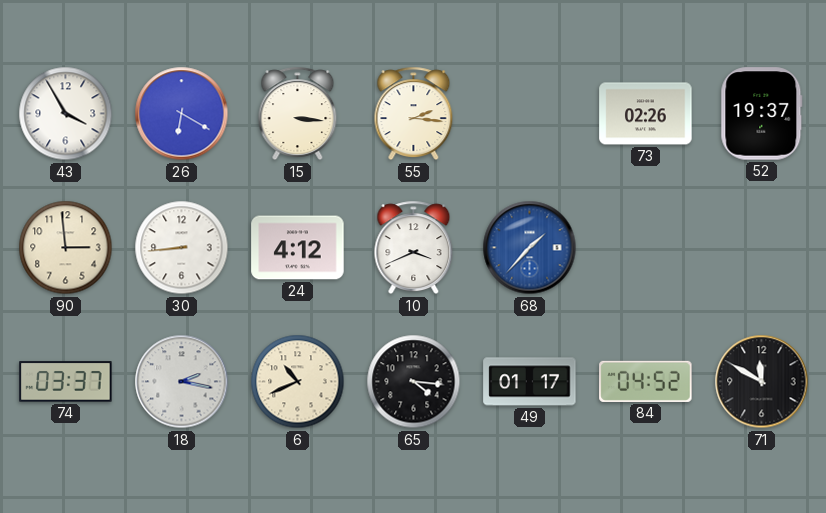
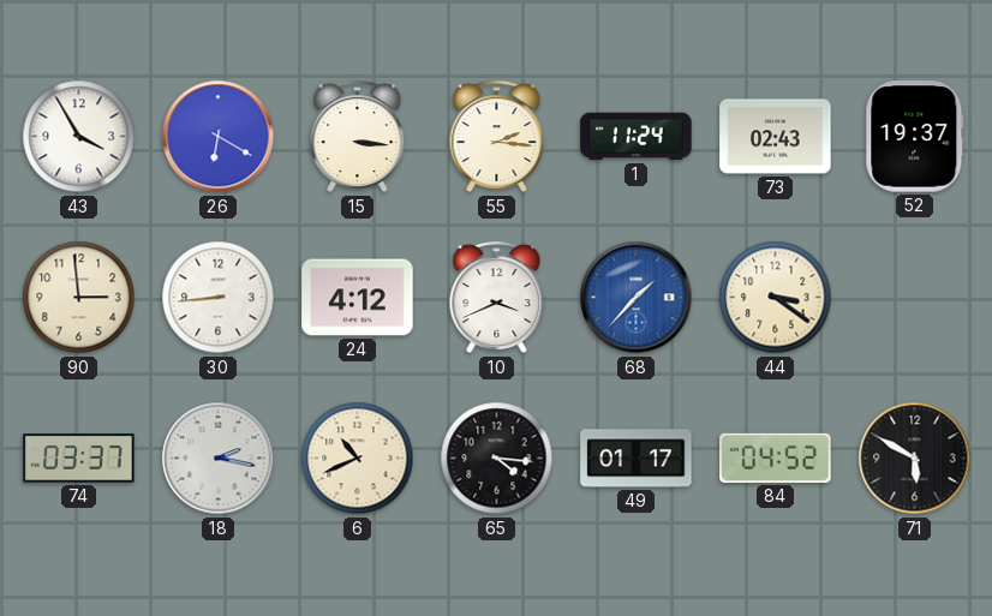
1: none -> 11:24 (637, 137)
73: 02:26 -> 02:43 (776, 137)
44: none -> 3:21 (776, 298)
71: 11:50 -> 5:50 (915, 459)
